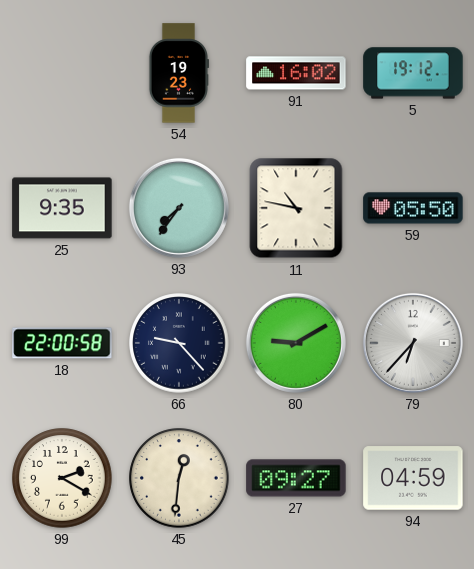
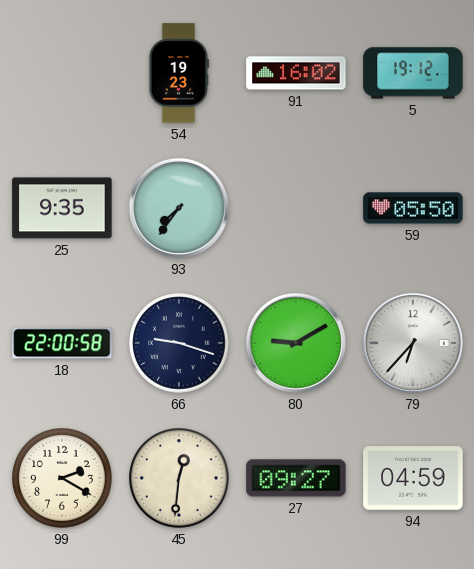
11: 10:47 -> none (296, 208)
66: 9:23 -> 9:18 (179, 343)
